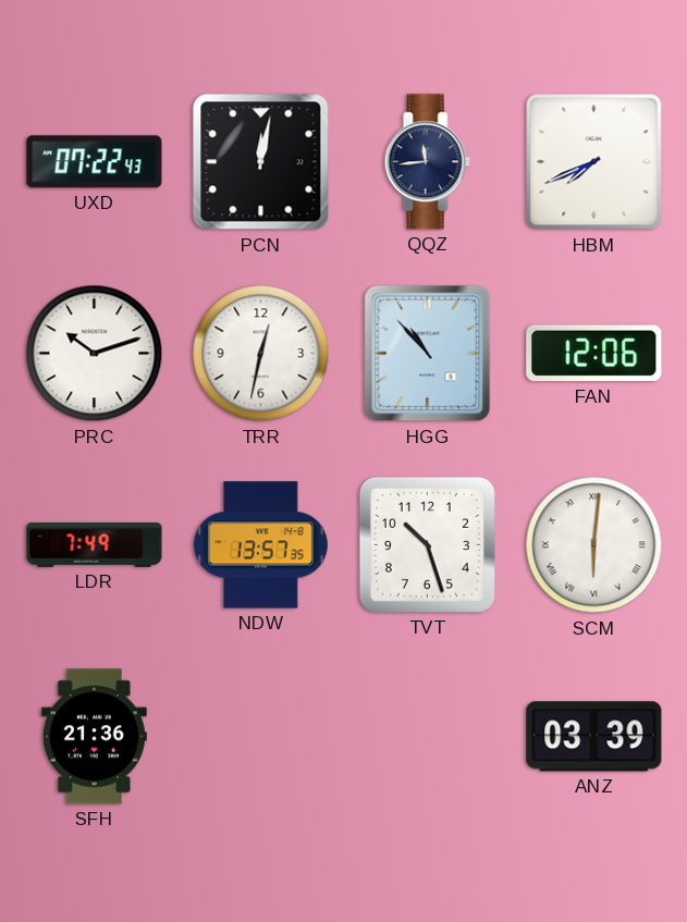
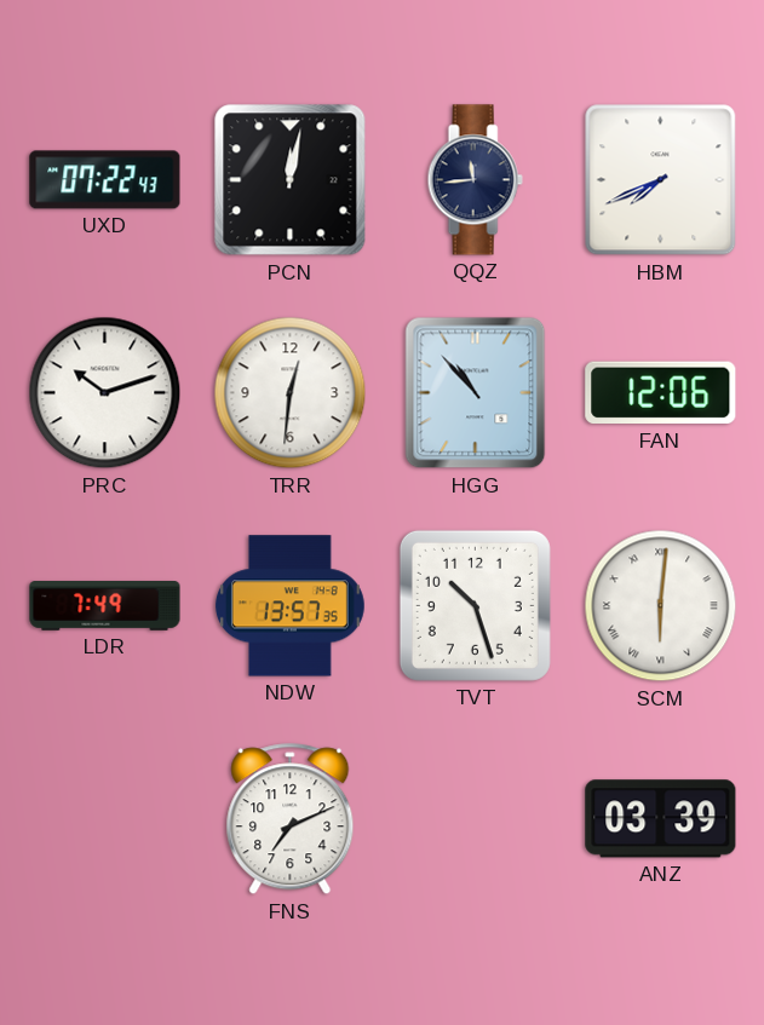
TRR: 12:32 -> 12:31 (291, 393)
SFH: 21:36 -> none (94, 737)
FNS: none -> 7:11 (291, 819)
